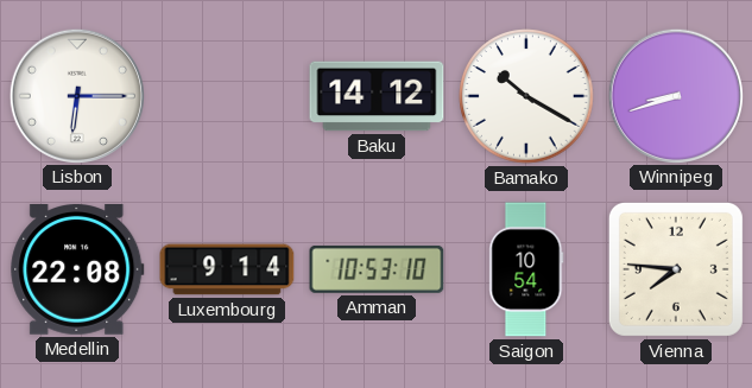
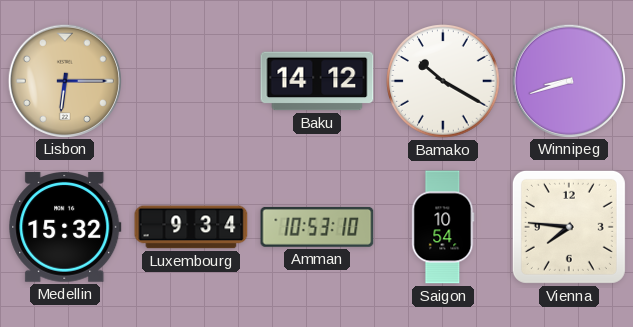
Lisbon dial: white -> champagne (64, 80)
Medellin: 22:08 -> 15:32 (65, 228)
Luxembourg: 9:14 -> 9:34 (191, 227)
